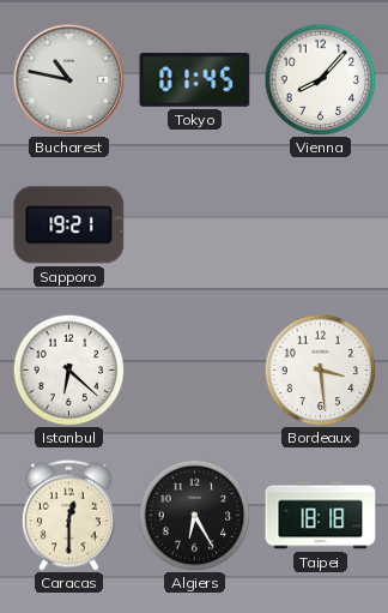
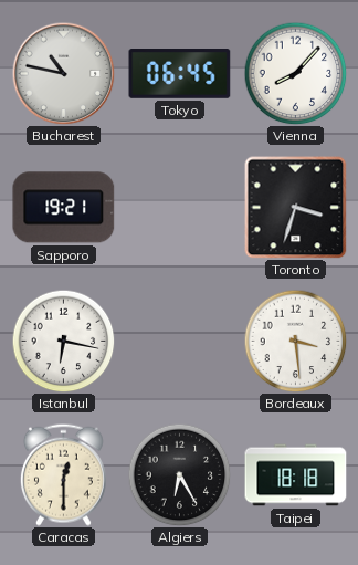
Tokyo: 01:45 -> 06:45 (180, 74)
Toronto: none -> 3:33 (295, 207)
Istanbul: 6:22 -> 6:17 (63, 341)
